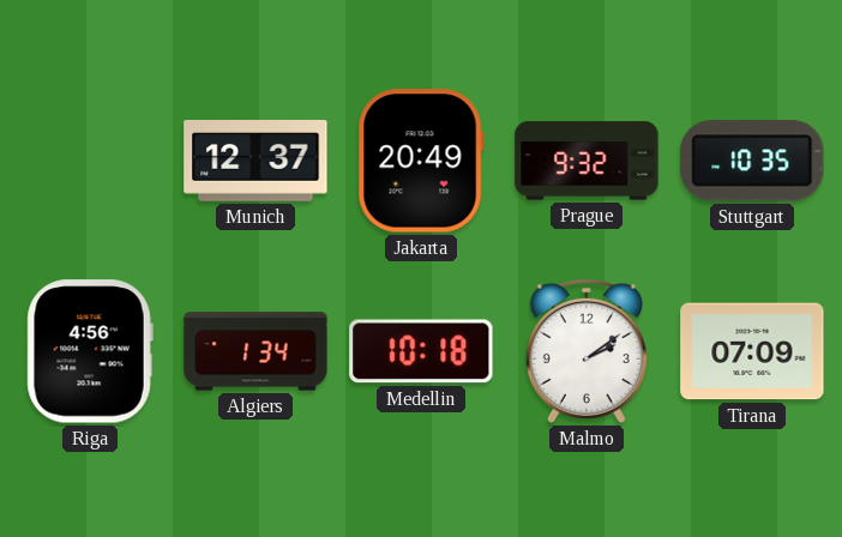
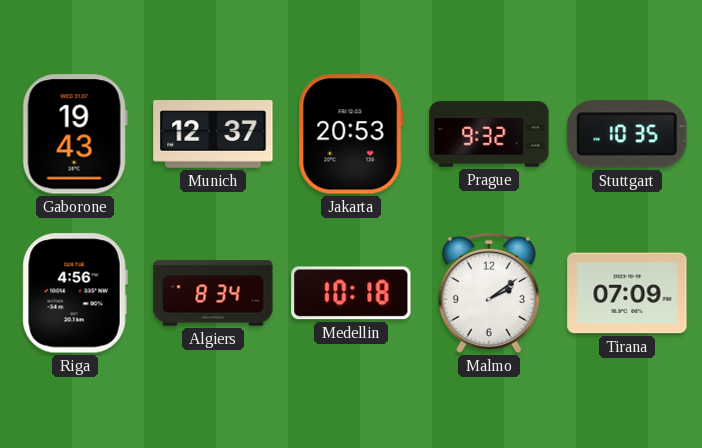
Gaborone: none -> 19:43 (75, 134)
Jakarta: 20:49 -> 20:53 (351, 134)
Algiers: 1:34 -> 8:34 (213, 293)
